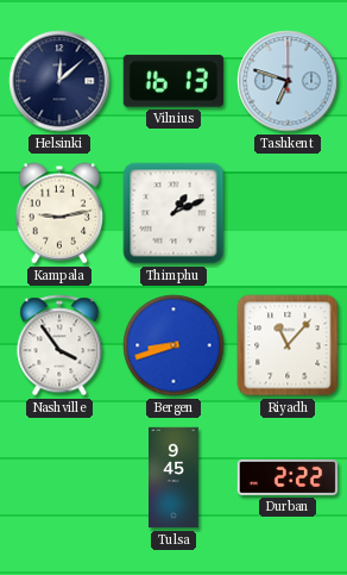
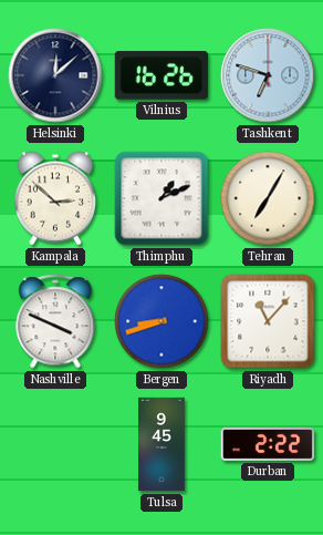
Vilnius: 16:13 -> 16:26 (161, 75)
Kampala: 9:13 -> 2:52 (54, 198)
Tehran: none -> 7:05 (268, 198)
Nashville: 3:54 -> 3:49 (55, 321)
